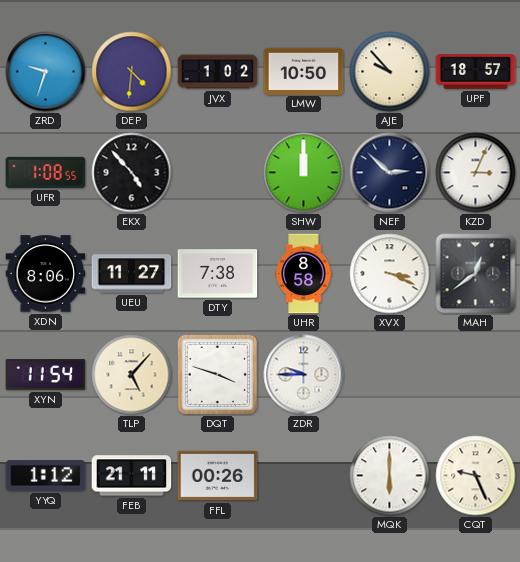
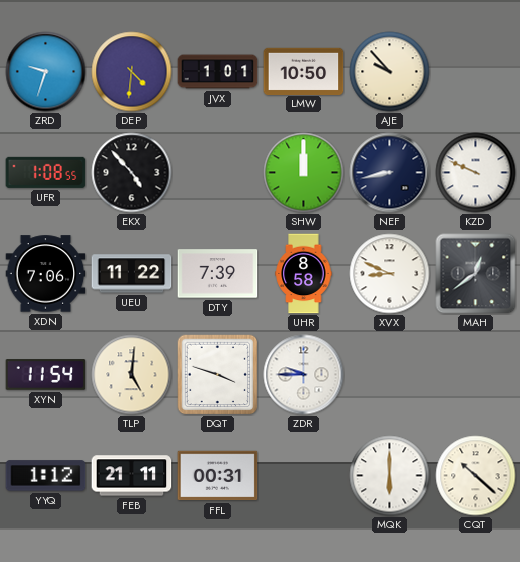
JVX: 1:02 -> 1:01 (218, 72)
UPF: 18:57 -> none (476, 72)
NEF: 2:52 -> 8:43 (390, 173)
KZD: 3:04 -> 9:49 (476, 173)
XDN: 8:06 -> 7:06 (46, 274)
UEU: 11:27 -> 11:22 (132, 274)
DTY: 7:38 -> 7:39 (218, 274)
XVX: 3:19 -> 8:49 (390, 274)
TLP: 5:07 -> 5:01 (132, 375)
FFL: 00:26 -> 00:31 (218, 476)
CQT: 9:26 -> 10:22 (476, 476)
